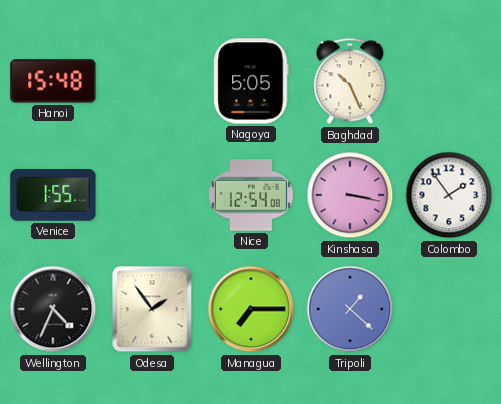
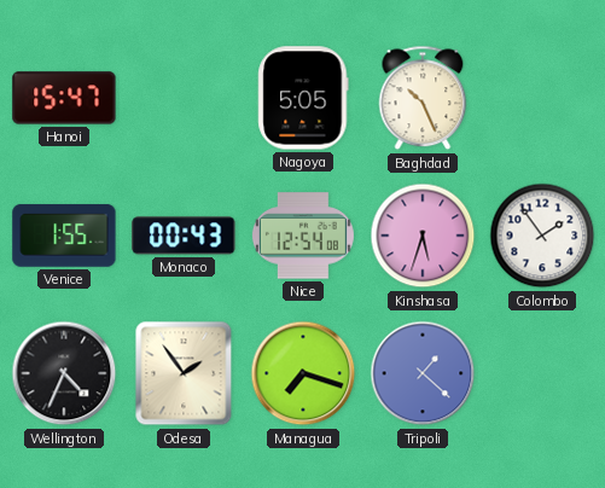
Hanoi: 15:48 -> 15:47 (64, 98)
Monaco: none -> 00:43 (184, 236)
Kinshasa: 3:17 -> 5:33 (423, 236)
Managua: 7:15 -> 7:18 (303, 373)
